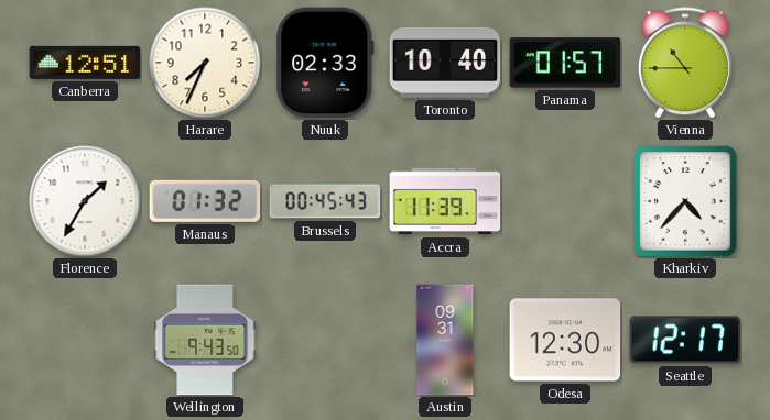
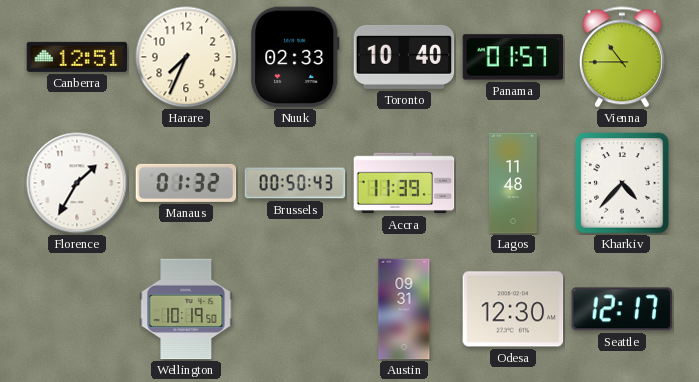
Brussels: 00:45 -> 00:50 (295, 183)
Lagos: none -> 11:48 (513, 183)
Wellington: 9:43 -> 10:19 (186, 309)
